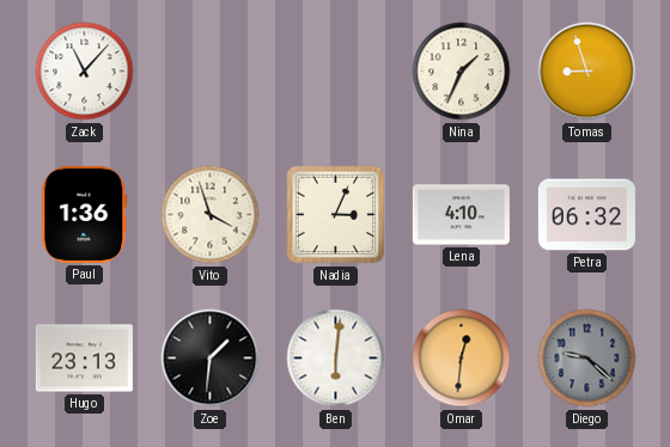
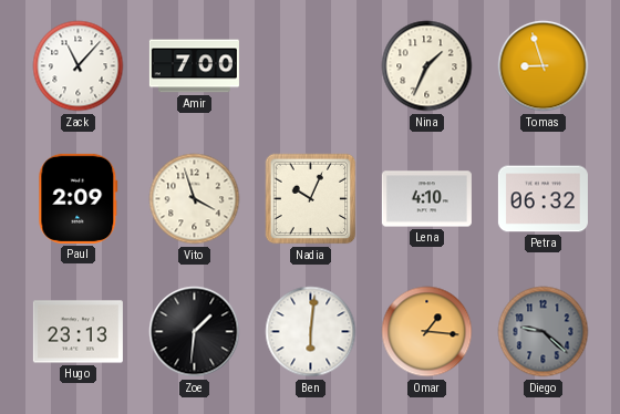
Amir: none -> 7:00 (194, 66)
Paul: 1:36 -> 2:09 (79, 198)
Nadia: 3:04 -> 10:04 (311, 199)
Omar: 12:31 -> 1:16 (427, 332)
